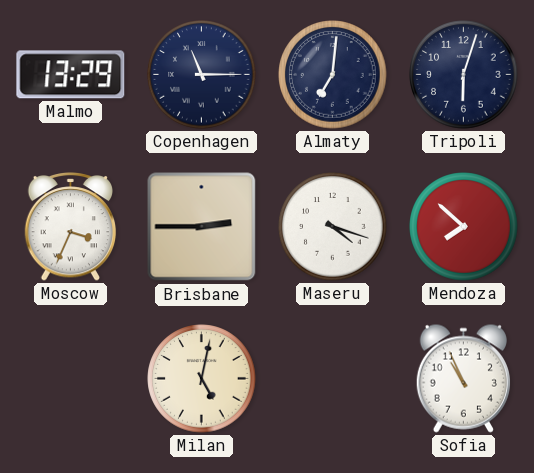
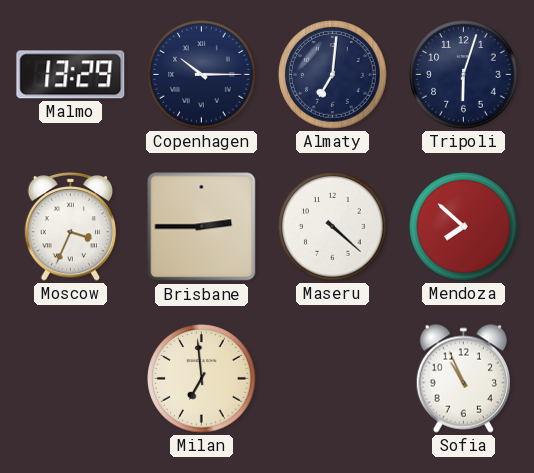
Copenhagen: 11:15 -> 10:15 (202, 75)
Maseru: 4:18 -> 4:22 (333, 227)
Milan: 5:02 -> 6:59 (202, 379)
